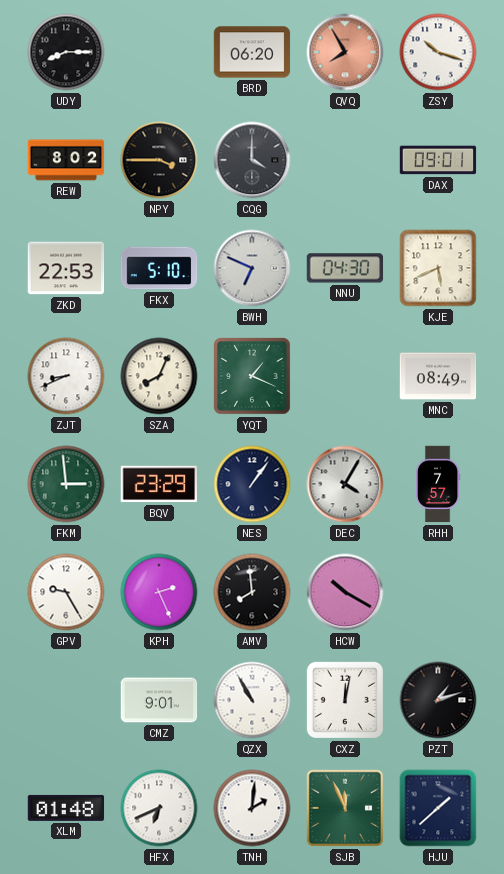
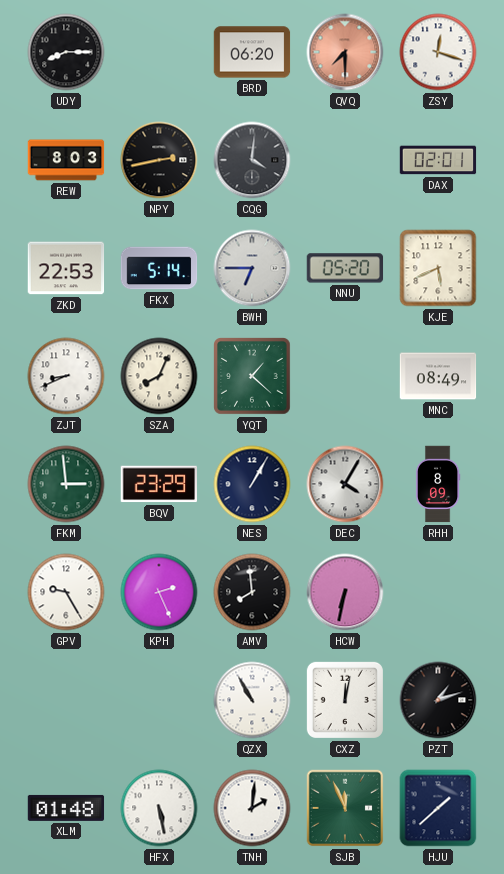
QVQ: 7:55 -> 7:30 (345, 52)
ZSY: 10:18 -> 12:18 (438, 52)
REW: 8:02 -> 8:03 (66, 160)
NPY: 3:45 -> 2:43 (159, 160)
CQG: 4:00 -> 4:01 (252, 160)
DAX: 09:01 -> 02:01 (438, 160)
FKX: 5:10 -> 5:14 (159, 268)
BWH: 6:49 -> 6:45 (252, 268)
NNU: 04:30 -> 05:20 (345, 268)
YQT: 1:19 -> 1:22 (252, 376)
NES: 1:06 -> 1:05 (252, 484)
RHH: 7:57 -> 8:09 (438, 484)
HCW: 10:20 -> 6:32 (345, 592)
CMZ: 9:01 -> none (159, 700)
HFX: 6:41 -> 5:28 (159, 808)
